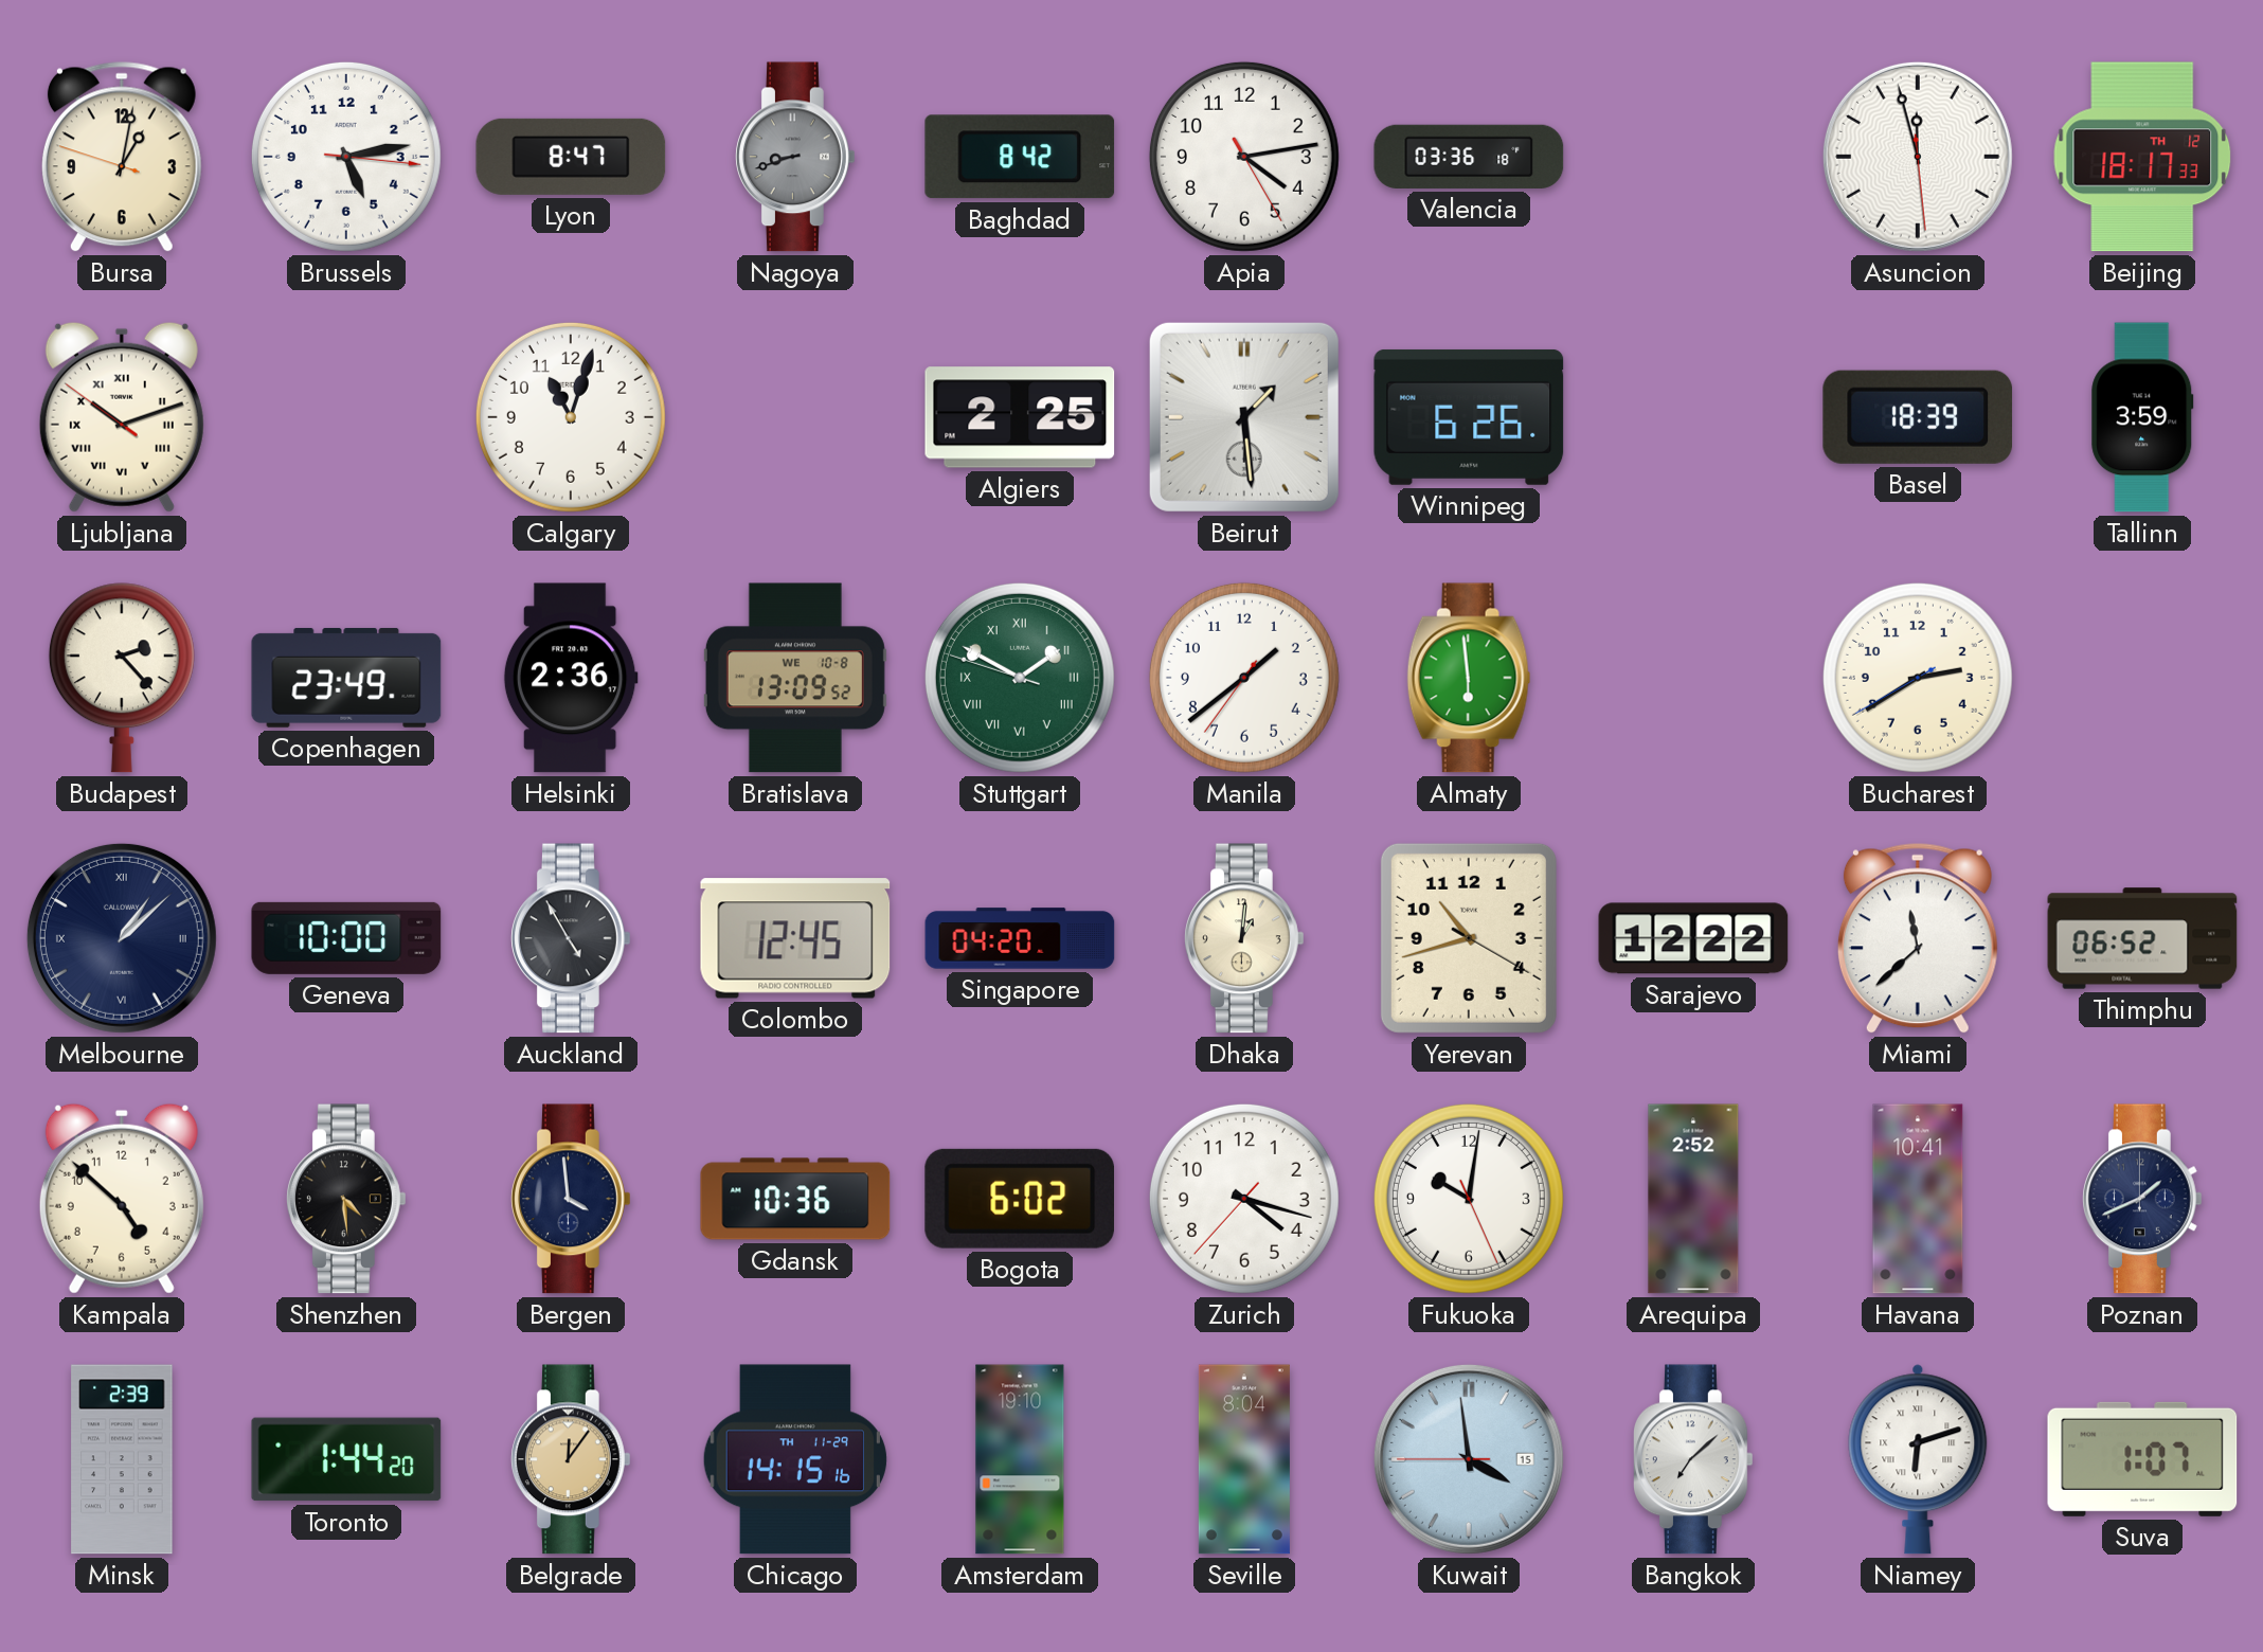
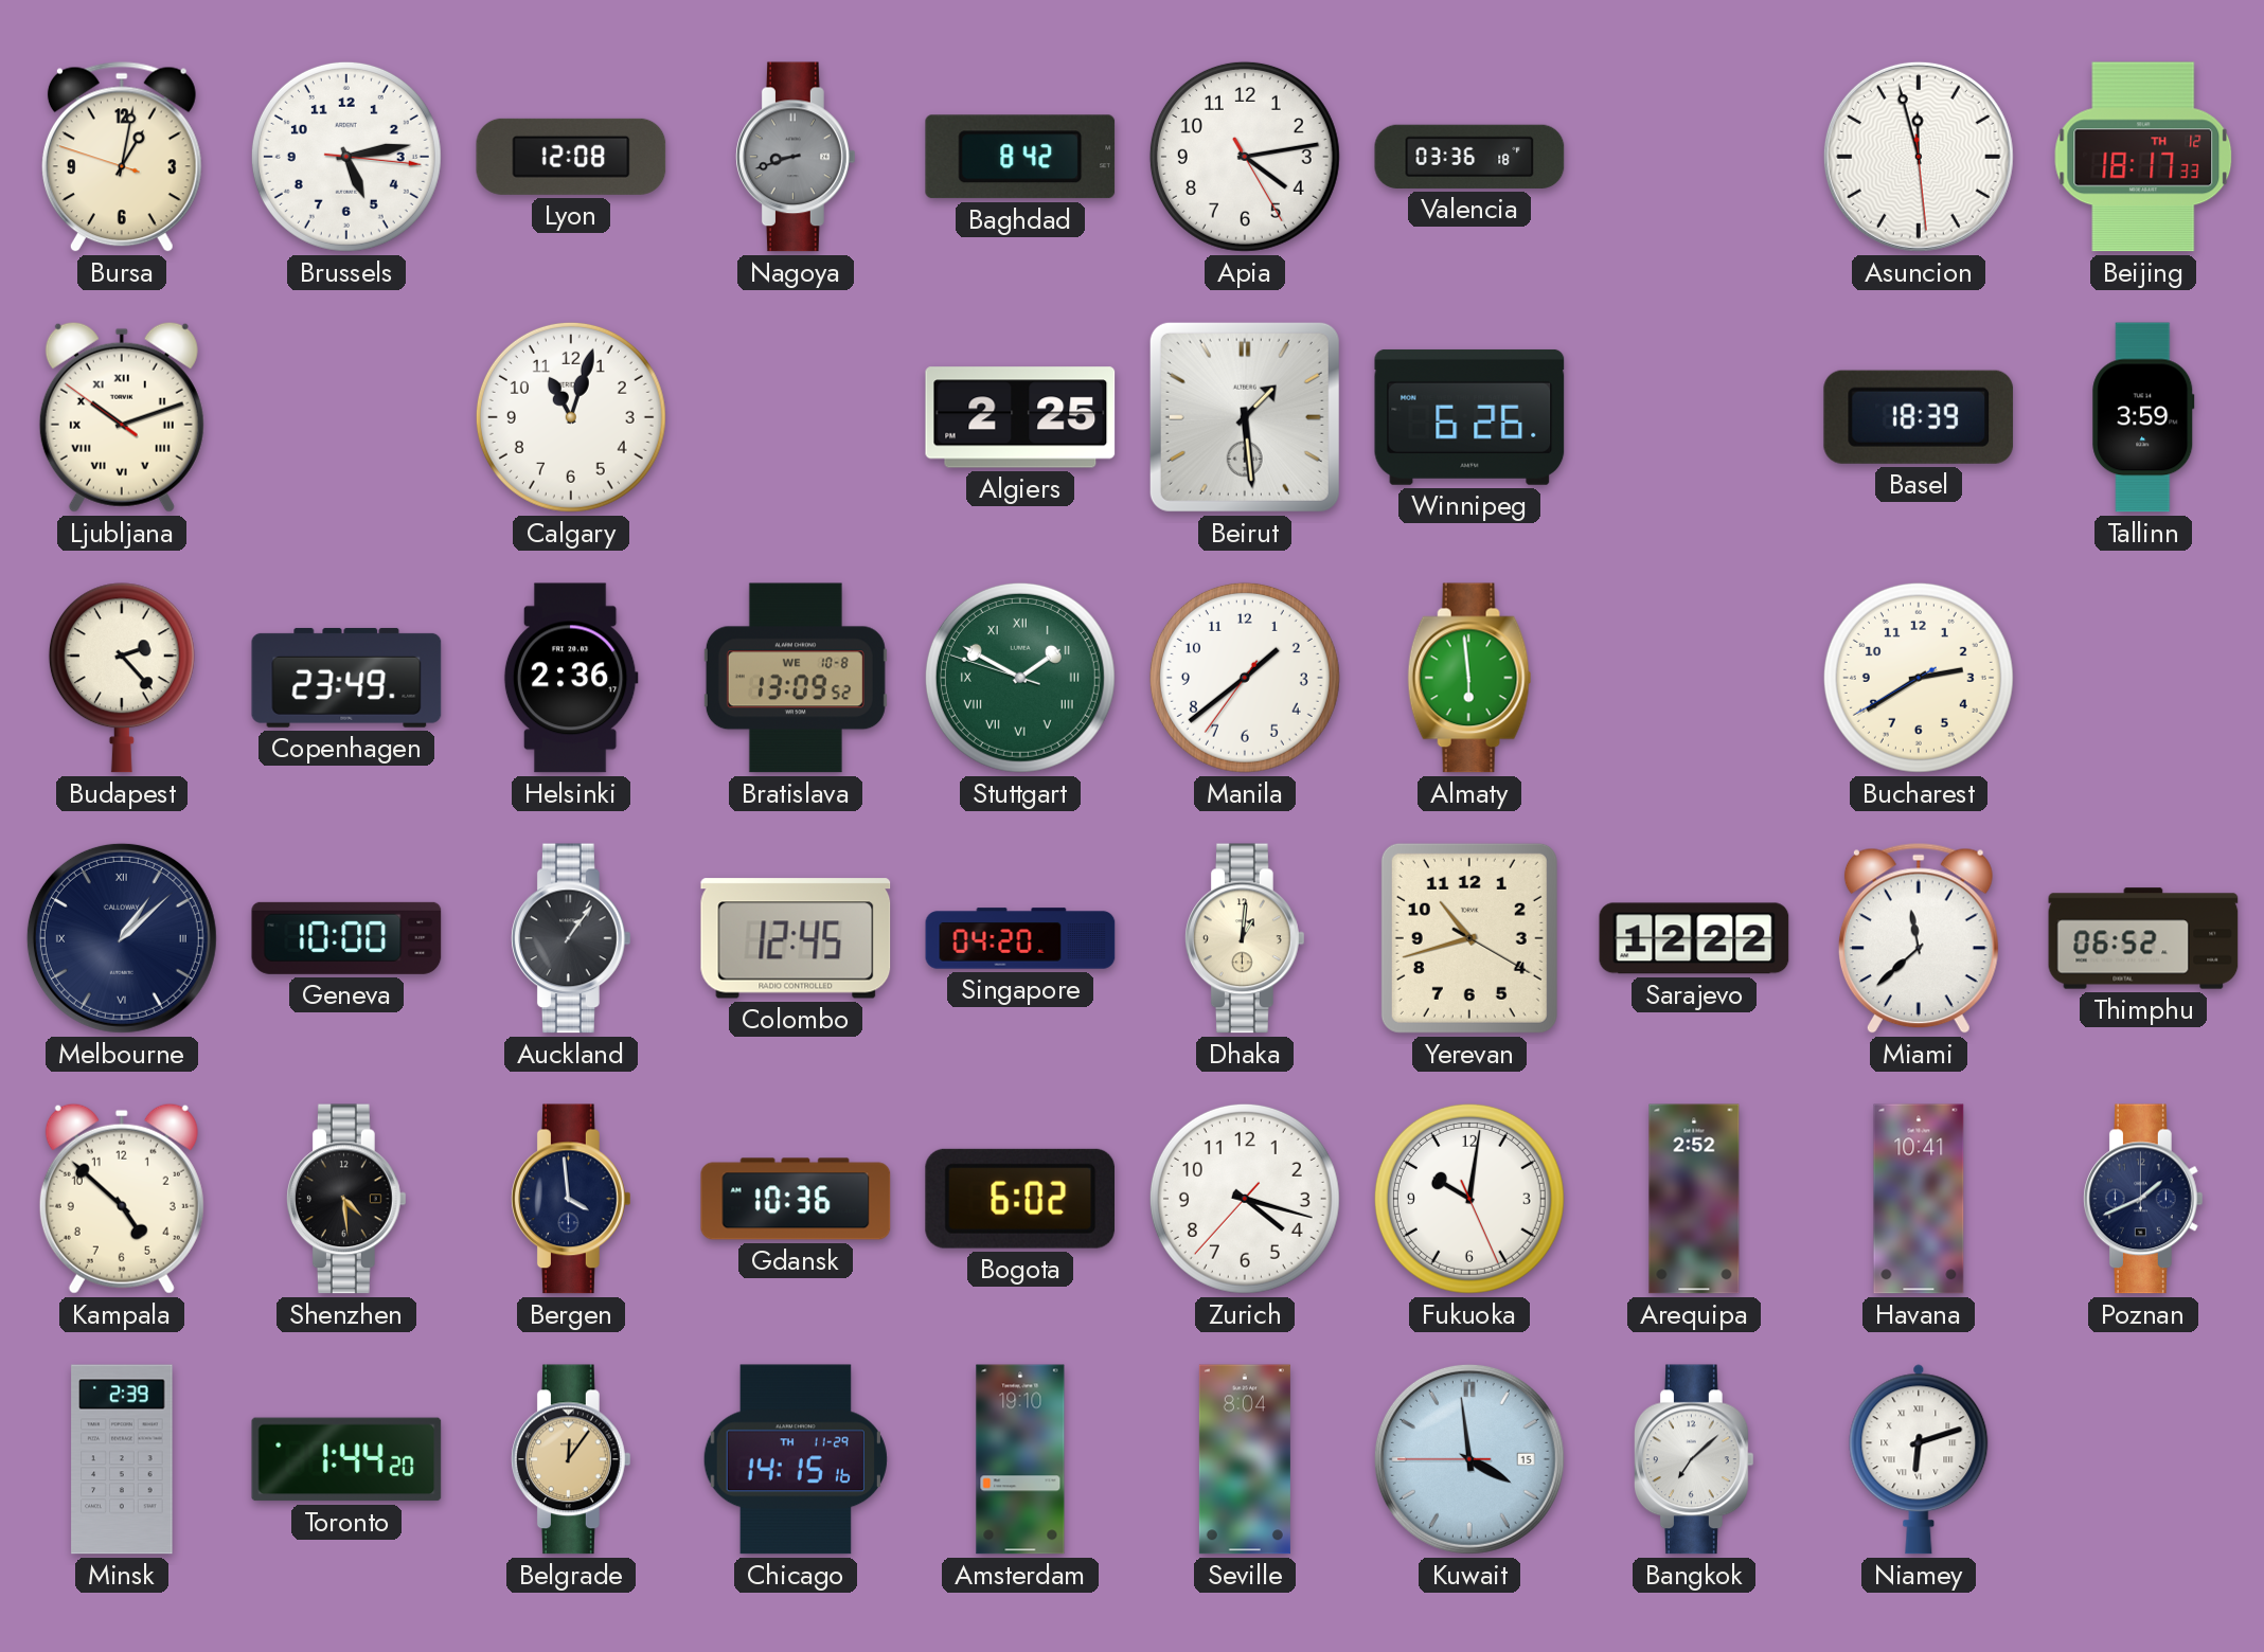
Lyon: 8:47 -> 12:08 (571, 157)
Auckland: 4:55 -> 1:06 (572, 938)
Suva: 1:07 -> none (2142, 1459)
